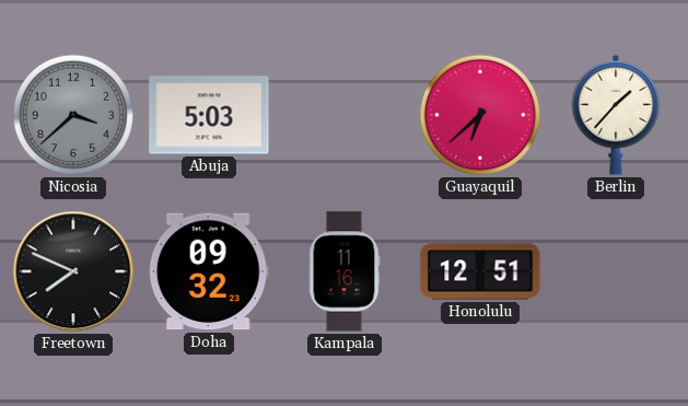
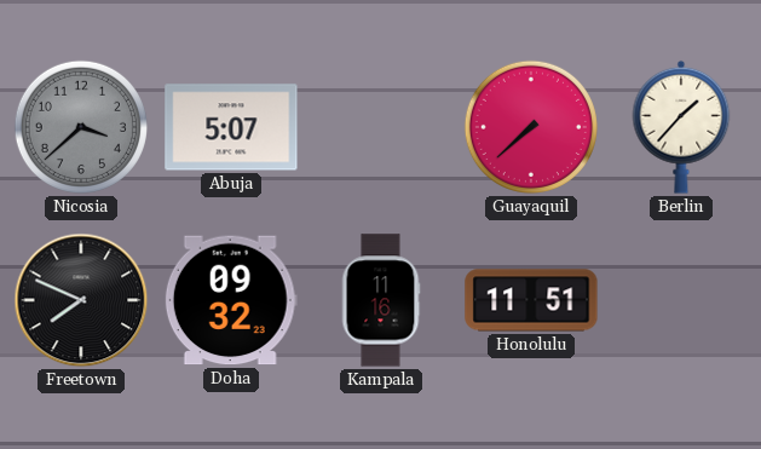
Abuja: 5:03 -> 5:07 (231, 127)
Guayaquil: 6:38 -> 7:38 (531, 127)
Honolulu: 12:51 -> 11:51 (531, 300)
